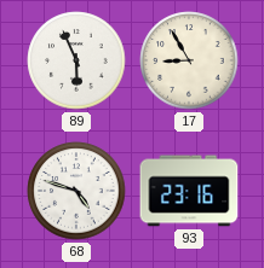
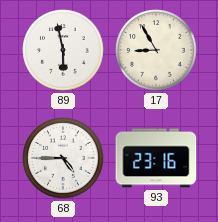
89: 5:56 -> 5:58 (63, 50)
68: 4:48 -> 4:45 (63, 158)
